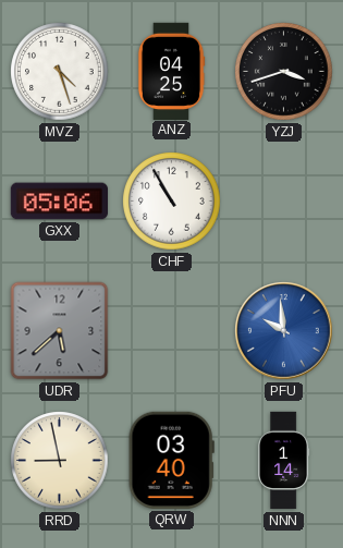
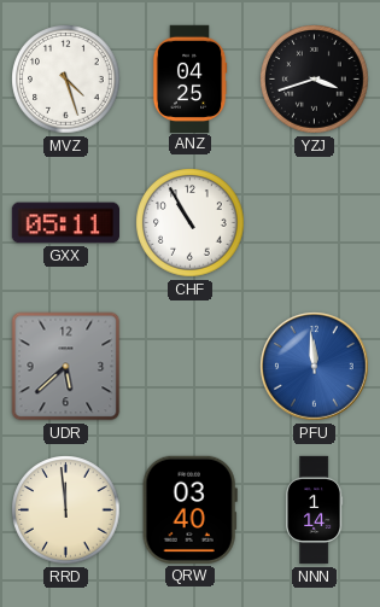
GXX: 05:06 -> 05:11 (65, 223)
PFU: 9:59 -> 11:59 (315, 367)
RRD: 8:58 -> 11:59 (66, 510)
